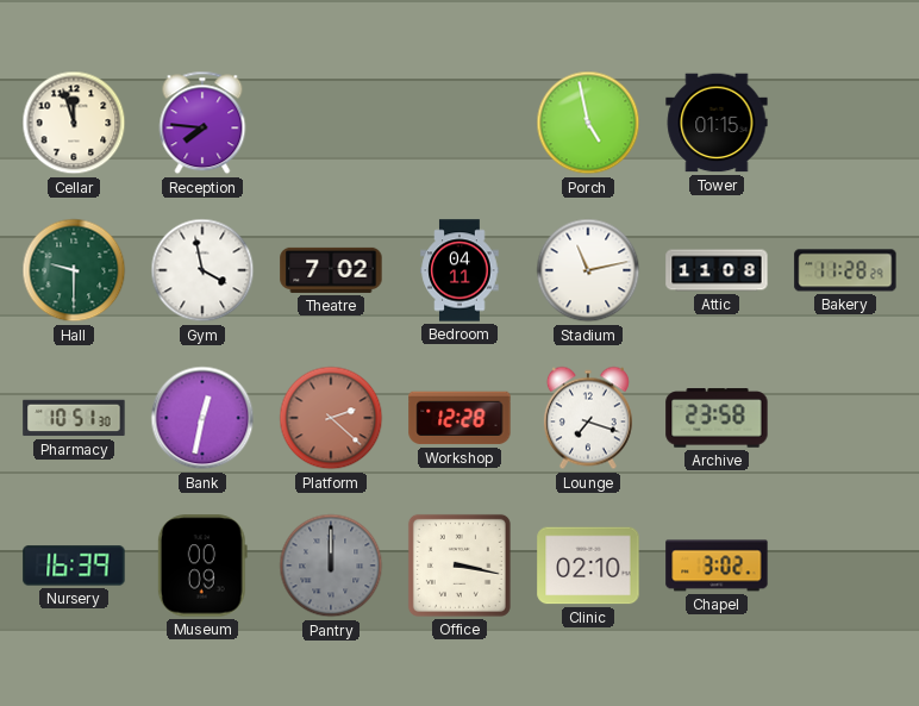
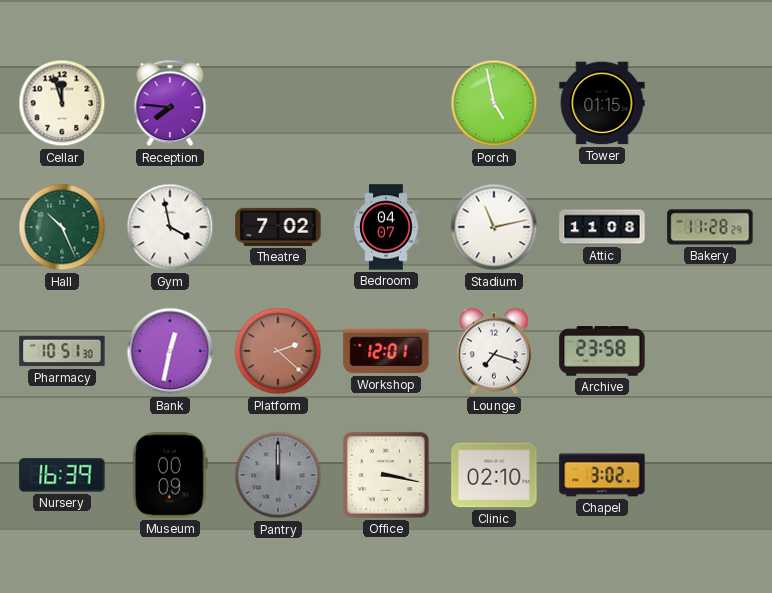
Hall: 9:30 -> 10:26 (62, 227)
Bedroom: 04:11 -> 04:07 (386, 227)
Workshop: 12:28 -> 12:01 (386, 351)
